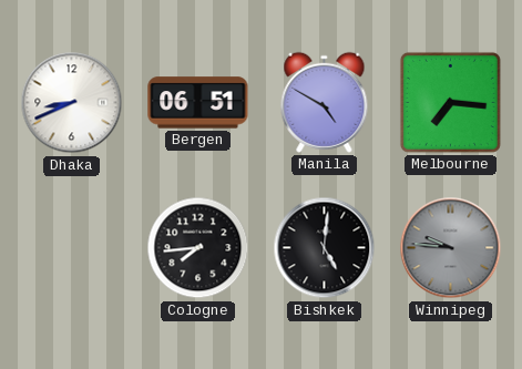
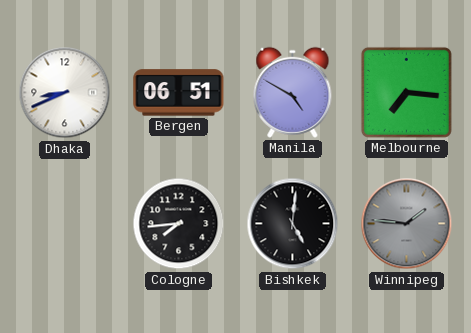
Winnipeg: 9:46 -> 1:46 (407, 224)
